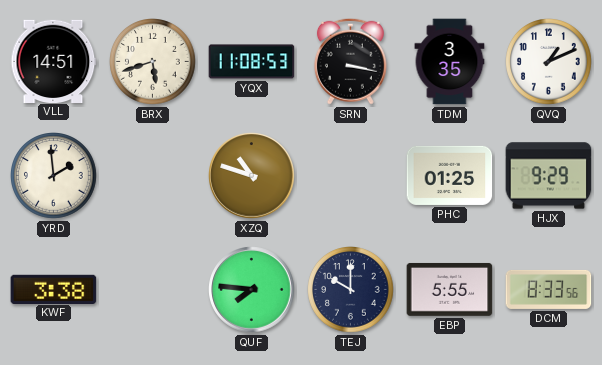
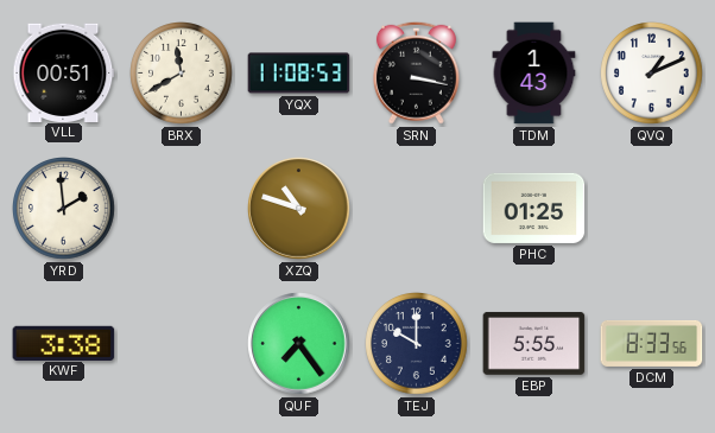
VLL: 14:51 -> 00:51 (64, 72)
BRX: 5:42 -> 11:40 (182, 74)
TDM: 3:35 -> 1:43 (534, 74)
HJX: 9:29 -> none (549, 176)
QUF: 7:46 -> 7:24 (299, 344)
